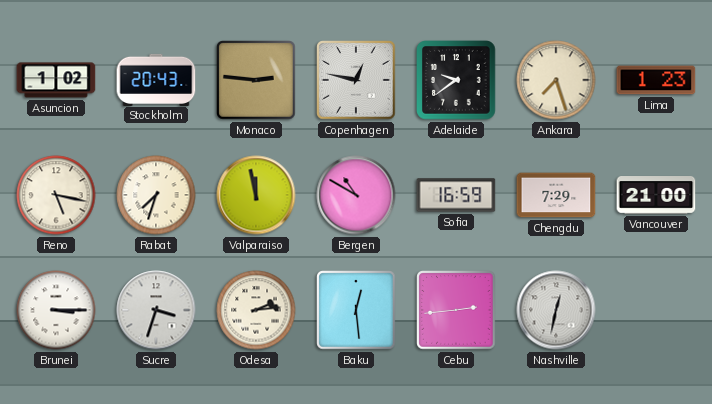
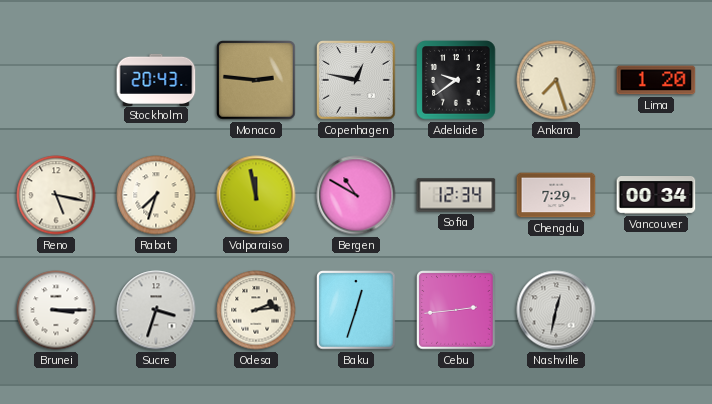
Asuncion: 1:02 -> none (56, 80)
Lima: 1:23 -> 1:20 (656, 80)
Sofia: 16:59 -> 12:34 (456, 195)
Vancouver: 21:00 -> 00:34 (656, 196)
Baku: 12:29 -> 12:33 (356, 310)
